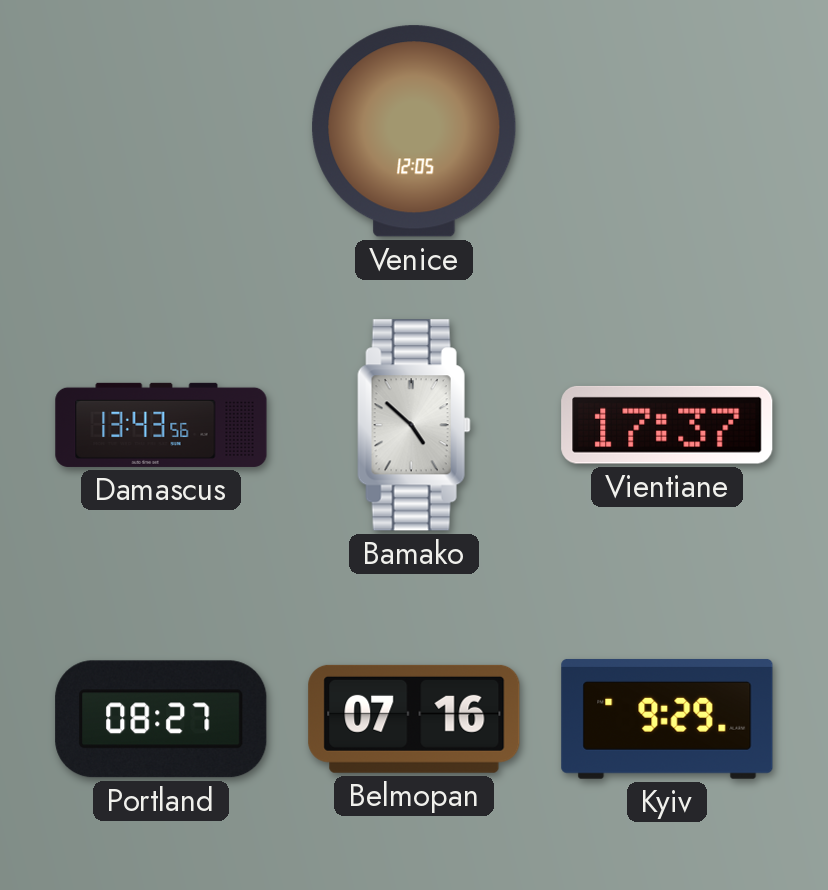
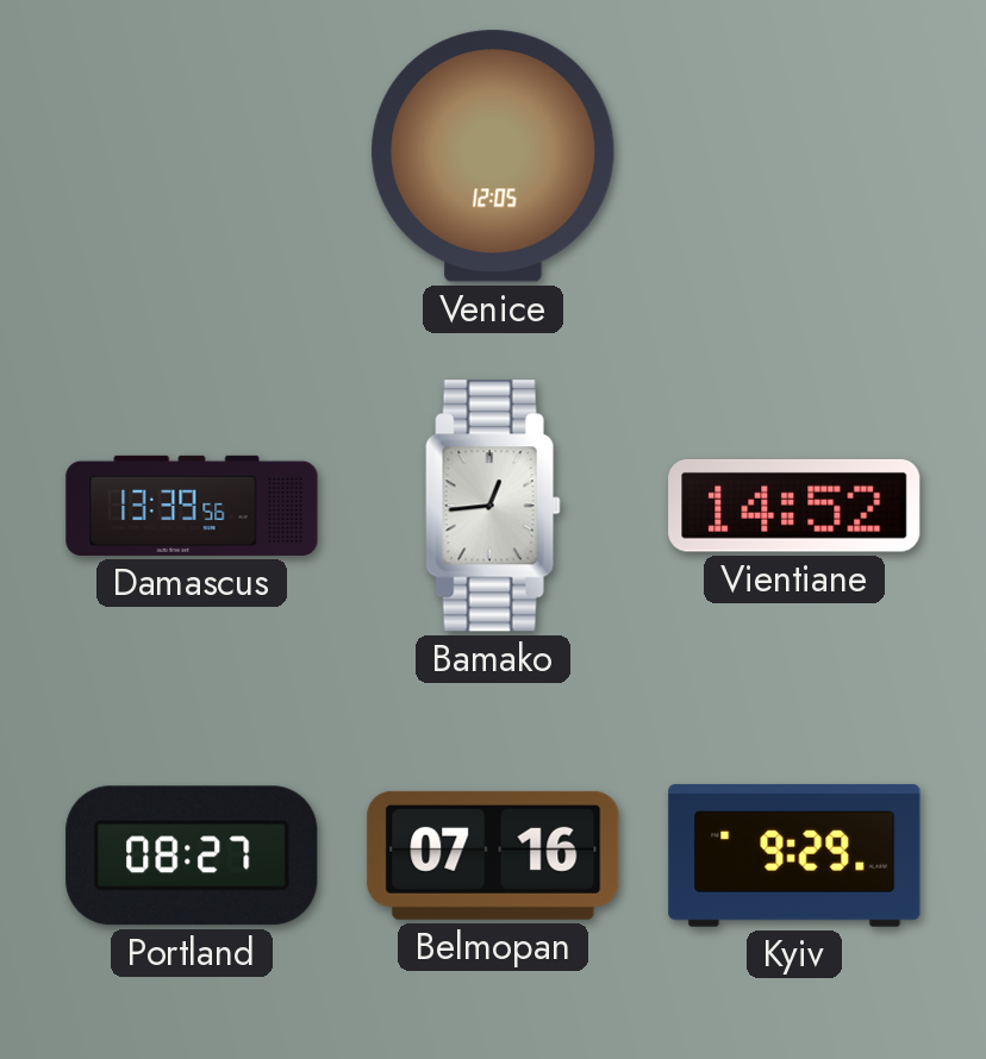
Damascus: 13:43 -> 13:39 (192, 506)
Bamako: 4:52 -> 12:44 (493, 506)
Vientiane: 17:37 -> 14:52 (794, 506)
